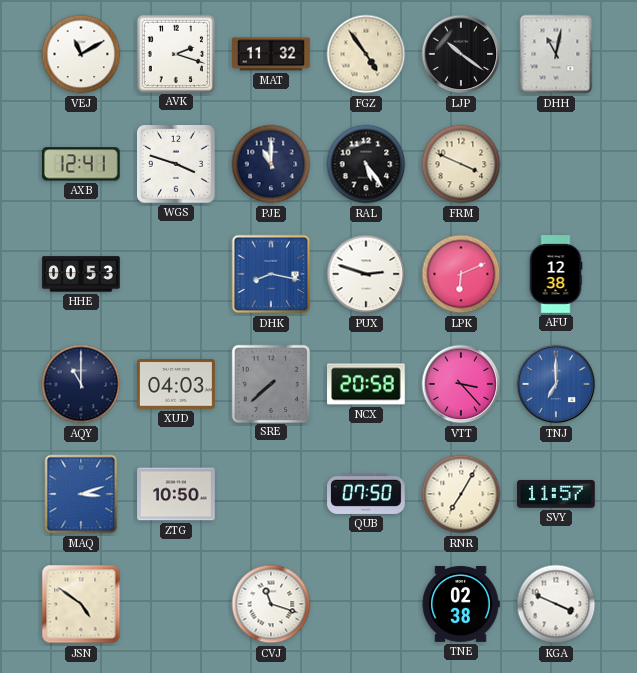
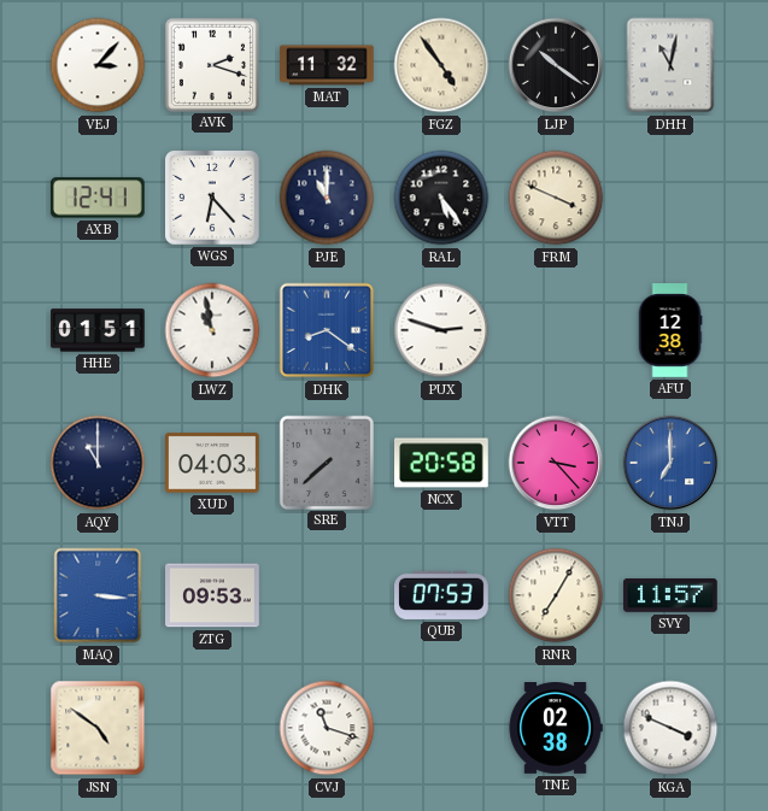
VEJ: 11:10 -> 3:07 (98, 65)
WGS: 3:48 -> 6:23 (213, 199)
HHE: 00:53 -> 01:51 (98, 330)
LWZ: none -> 10:58 (212, 330)
DHK: 8:17 -> 8:21 (327, 330)
LPK: 6:11 -> none (461, 274)
MAQ: 3:12 -> 3:16 (98, 595)
ZTG: 10:50 -> 09:53 (212, 595)
QUB: 07:50 -> 07:53 (442, 595)
